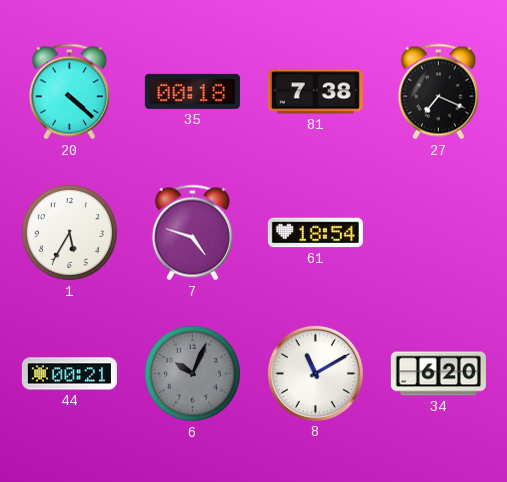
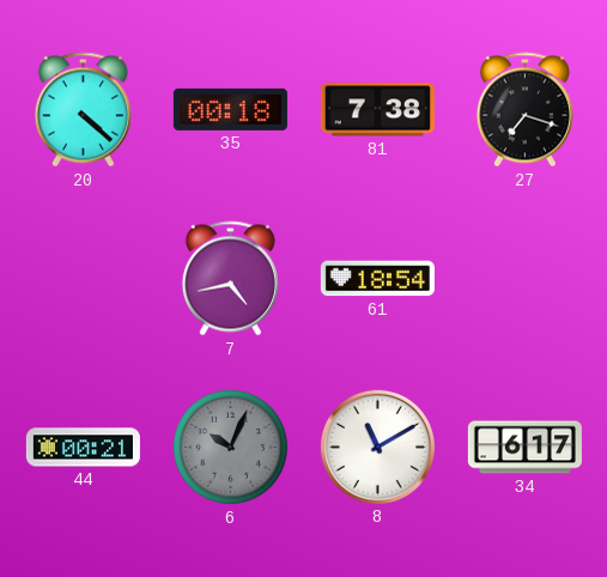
27: 7:19 -> 7:18 (524, 110)
1: 5:35 -> none (69, 232)
7: 4:48 -> 4:43 (230, 279)
34: 6:20 -> 6:17 (524, 448)
